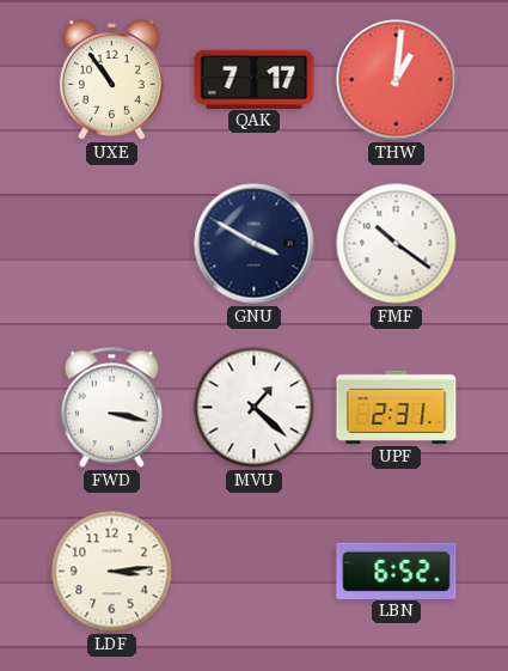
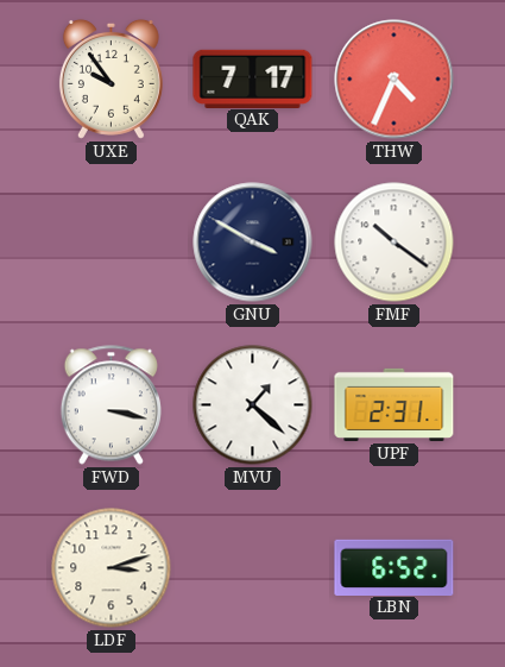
UXE: 10:54 -> 9:54 (111, 78)
THW: 1:01 -> 4:34 (394, 80)
LDF: 3:14 -> 3:12 (112, 568)
